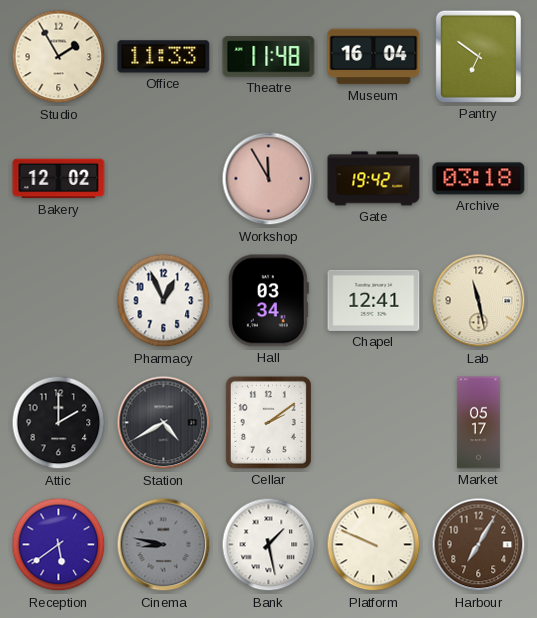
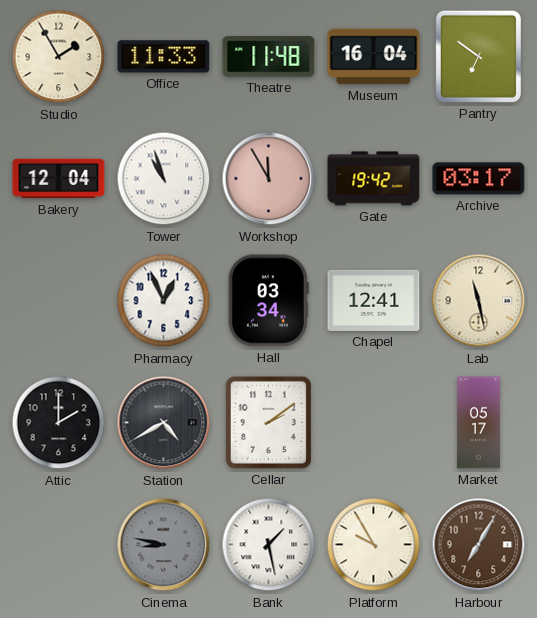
Bakery: 12:02 -> 12:04 (59, 179)
Tower: none -> 10:57 (164, 179)
Archive: 03:18 -> 03:17 (479, 179)
Reception: 5:39 -> none (59, 545)
Platform: 9:49 -> 9:55 (374, 545)
